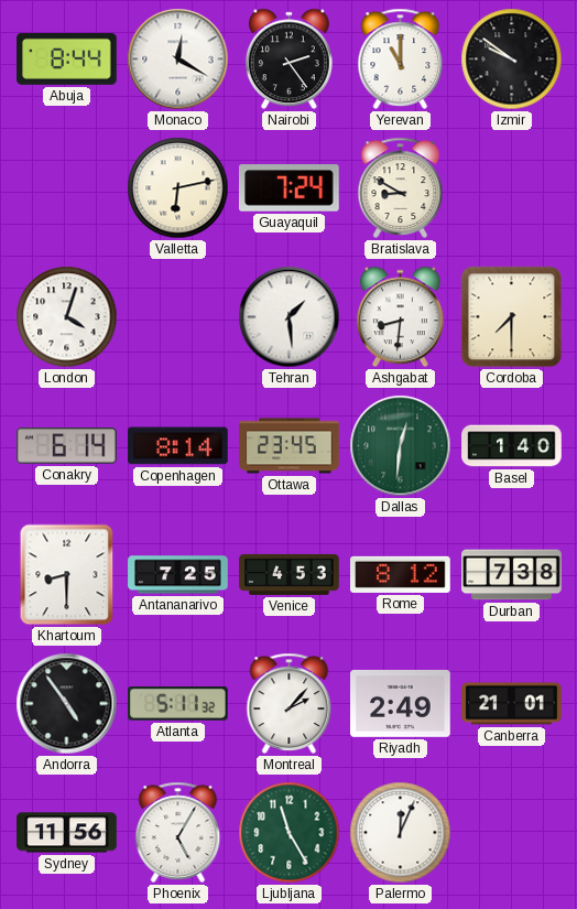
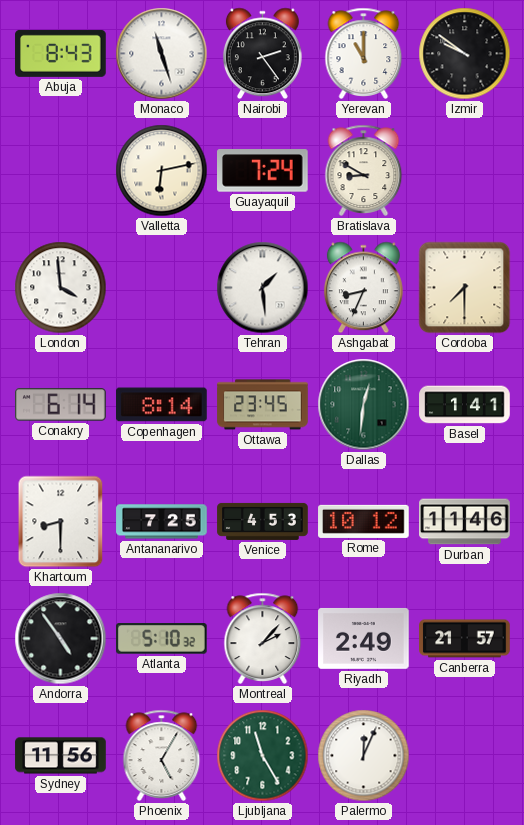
Abuja: 8:44 -> 8:43 (61, 53)
Monaco: 12:20 -> 11:27 (162, 54)
London: 4:03 -> 3:59 (61, 288)
Ashgabat: 8:31 -> 8:34 (363, 288)
Basel: 1:40 -> 1:41 (465, 405)
Rome: 8:12 -> 10:12 (364, 521)
Durban: 7:38 -> 11:46 (465, 522)
Atlanta: 5:11 -> 5:10 (162, 639)
Canberra: 21:01 -> 21:57 (465, 639)
